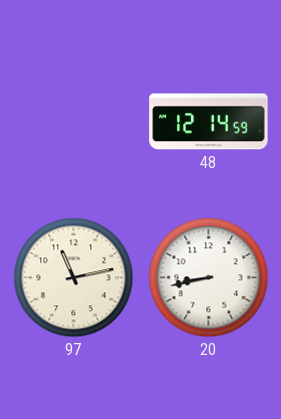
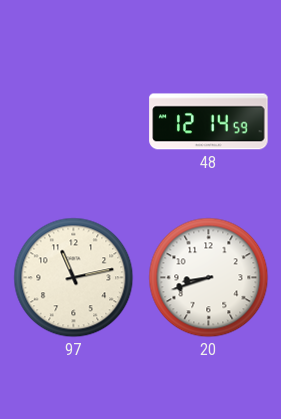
20: 8:43 -> 8:42 (209, 278)
